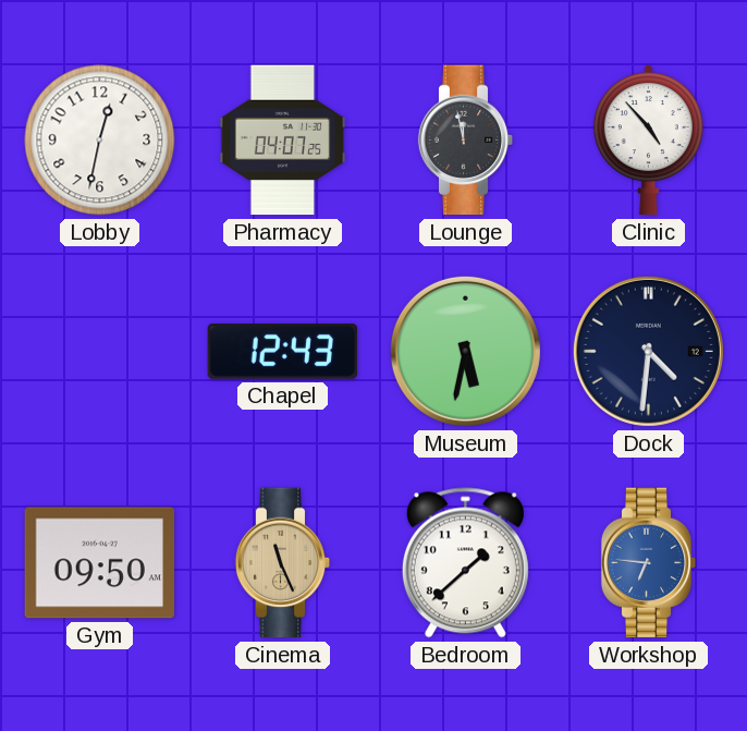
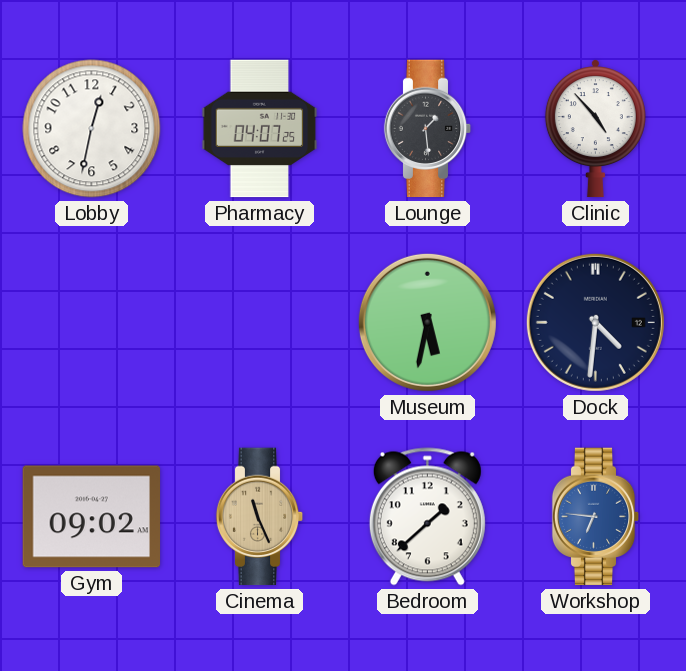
Lounge: 11:58 -> 1:29 (428, 129)
Chapel: 12:43 -> none (283, 351)
Gym: 09:50 -> 09:02 (92, 517)
